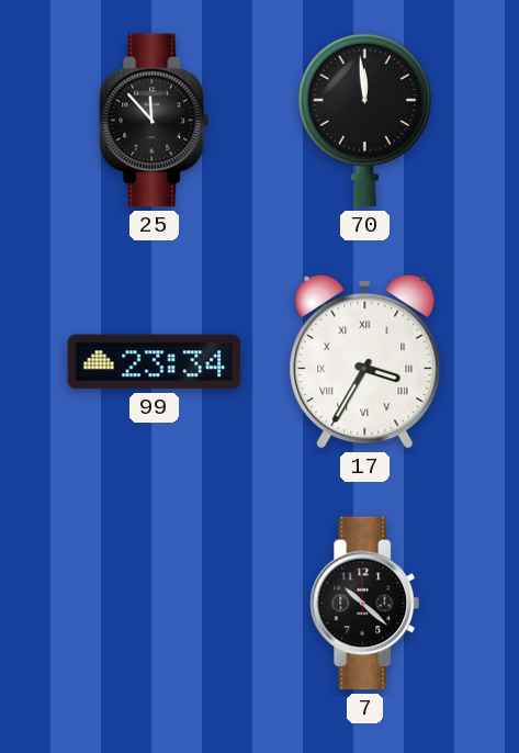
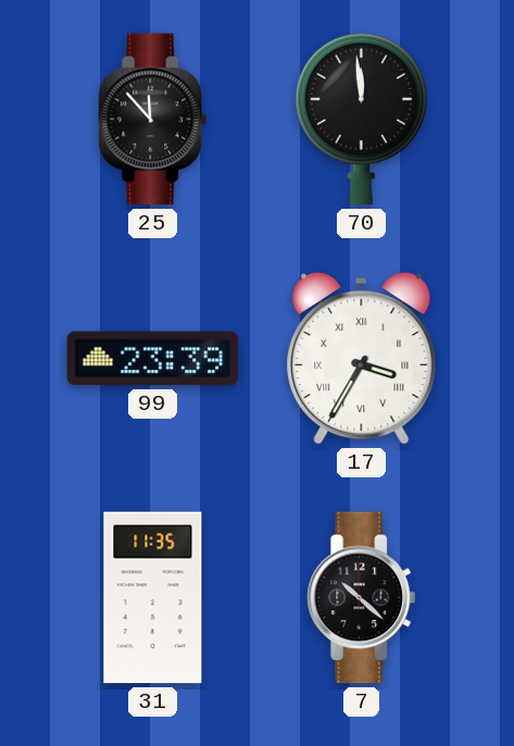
99: 23:34 -> 23:39 (153, 359)
31: none -> 11:35 (153, 598)
